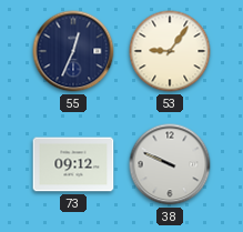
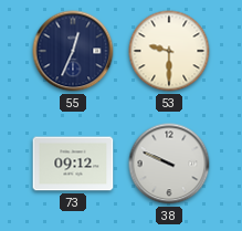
53: 9:06 -> 9:30 (169, 51)
